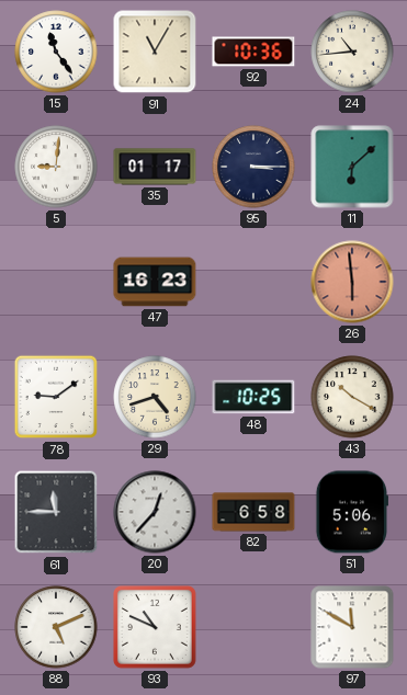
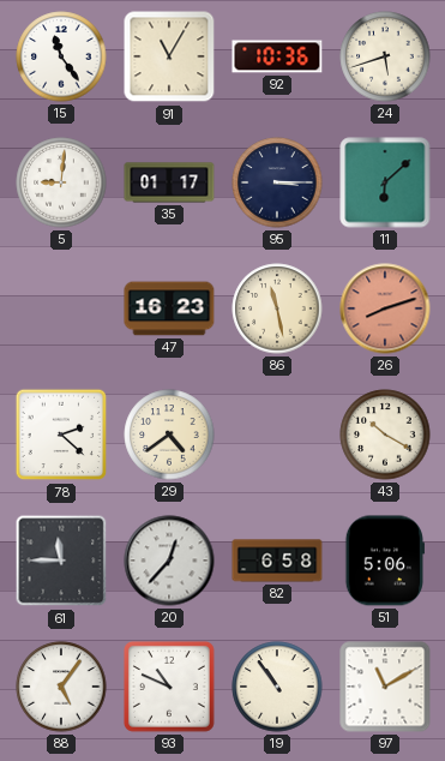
24: 10:44 -> 5:42 (385, 56)
86: none -> 11:28 (277, 308)
26: 5:59 -> 8:12 (385, 308)
78: 9:09 -> 2:22 (61, 435)
29: 4:42 -> 4:39 (169, 435)
48: 10:25 -> none (253, 397)
88: 5:11 -> 5:06 (61, 687)
19: none -> 10:54 (277, 687)
97: 11:50 -> 11:10 (385, 687)
